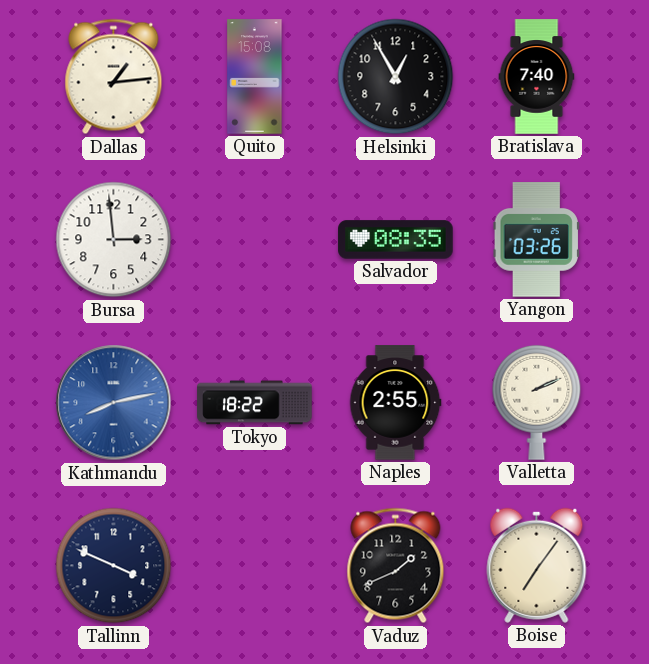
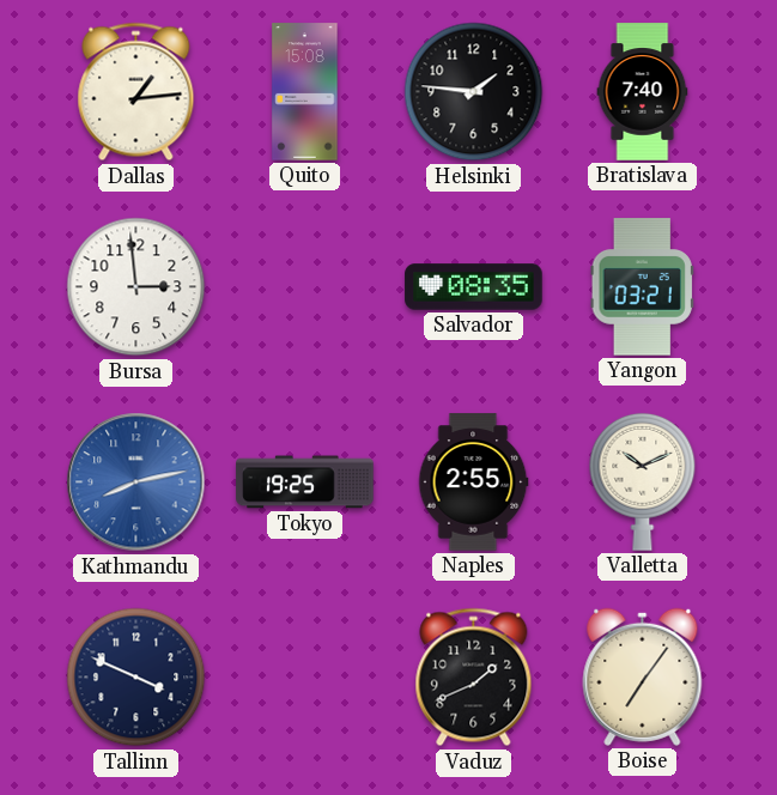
Helsinki: 12:55 -> 1:46 (474, 92)
Yangon: 03:26 -> 03:21 (642, 287)
Tokyo: 18:22 -> 19:25 (305, 483)
Valletta: 2:11 -> 10:11 (643, 481)
